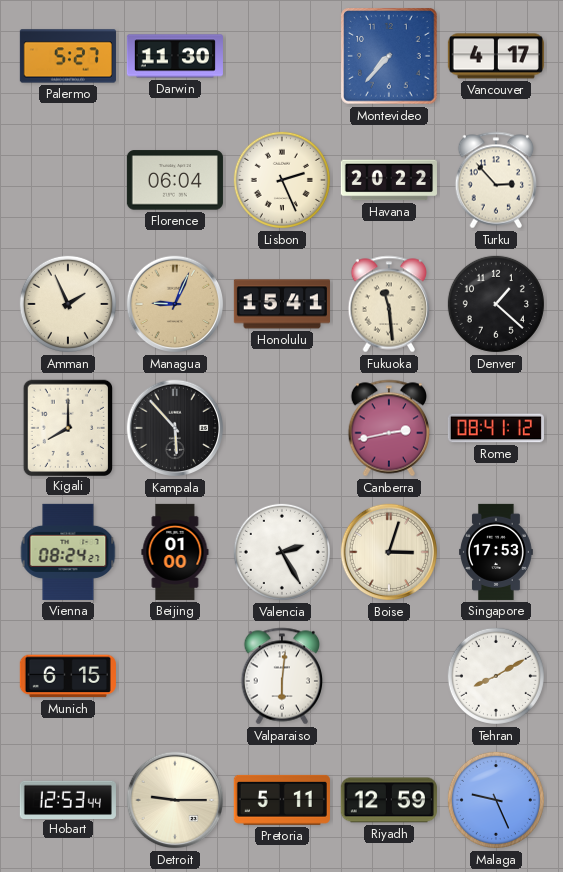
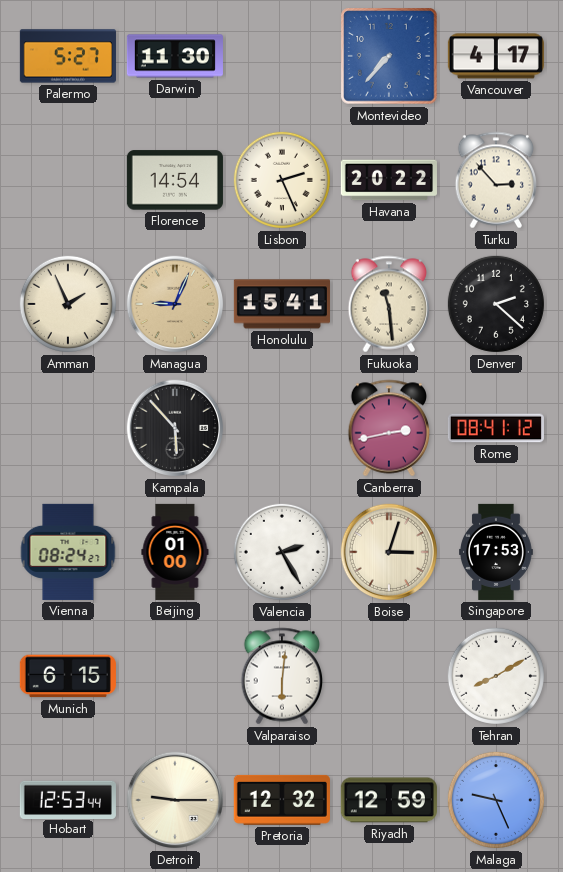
Florence: 06:04 -> 14:54 (175, 180)
Denver: 1:22 -> 2:22 (496, 304)
Kigali: 8:00 -> none (67, 427)
Pretoria: 5:11 -> 12:32 (282, 800)
